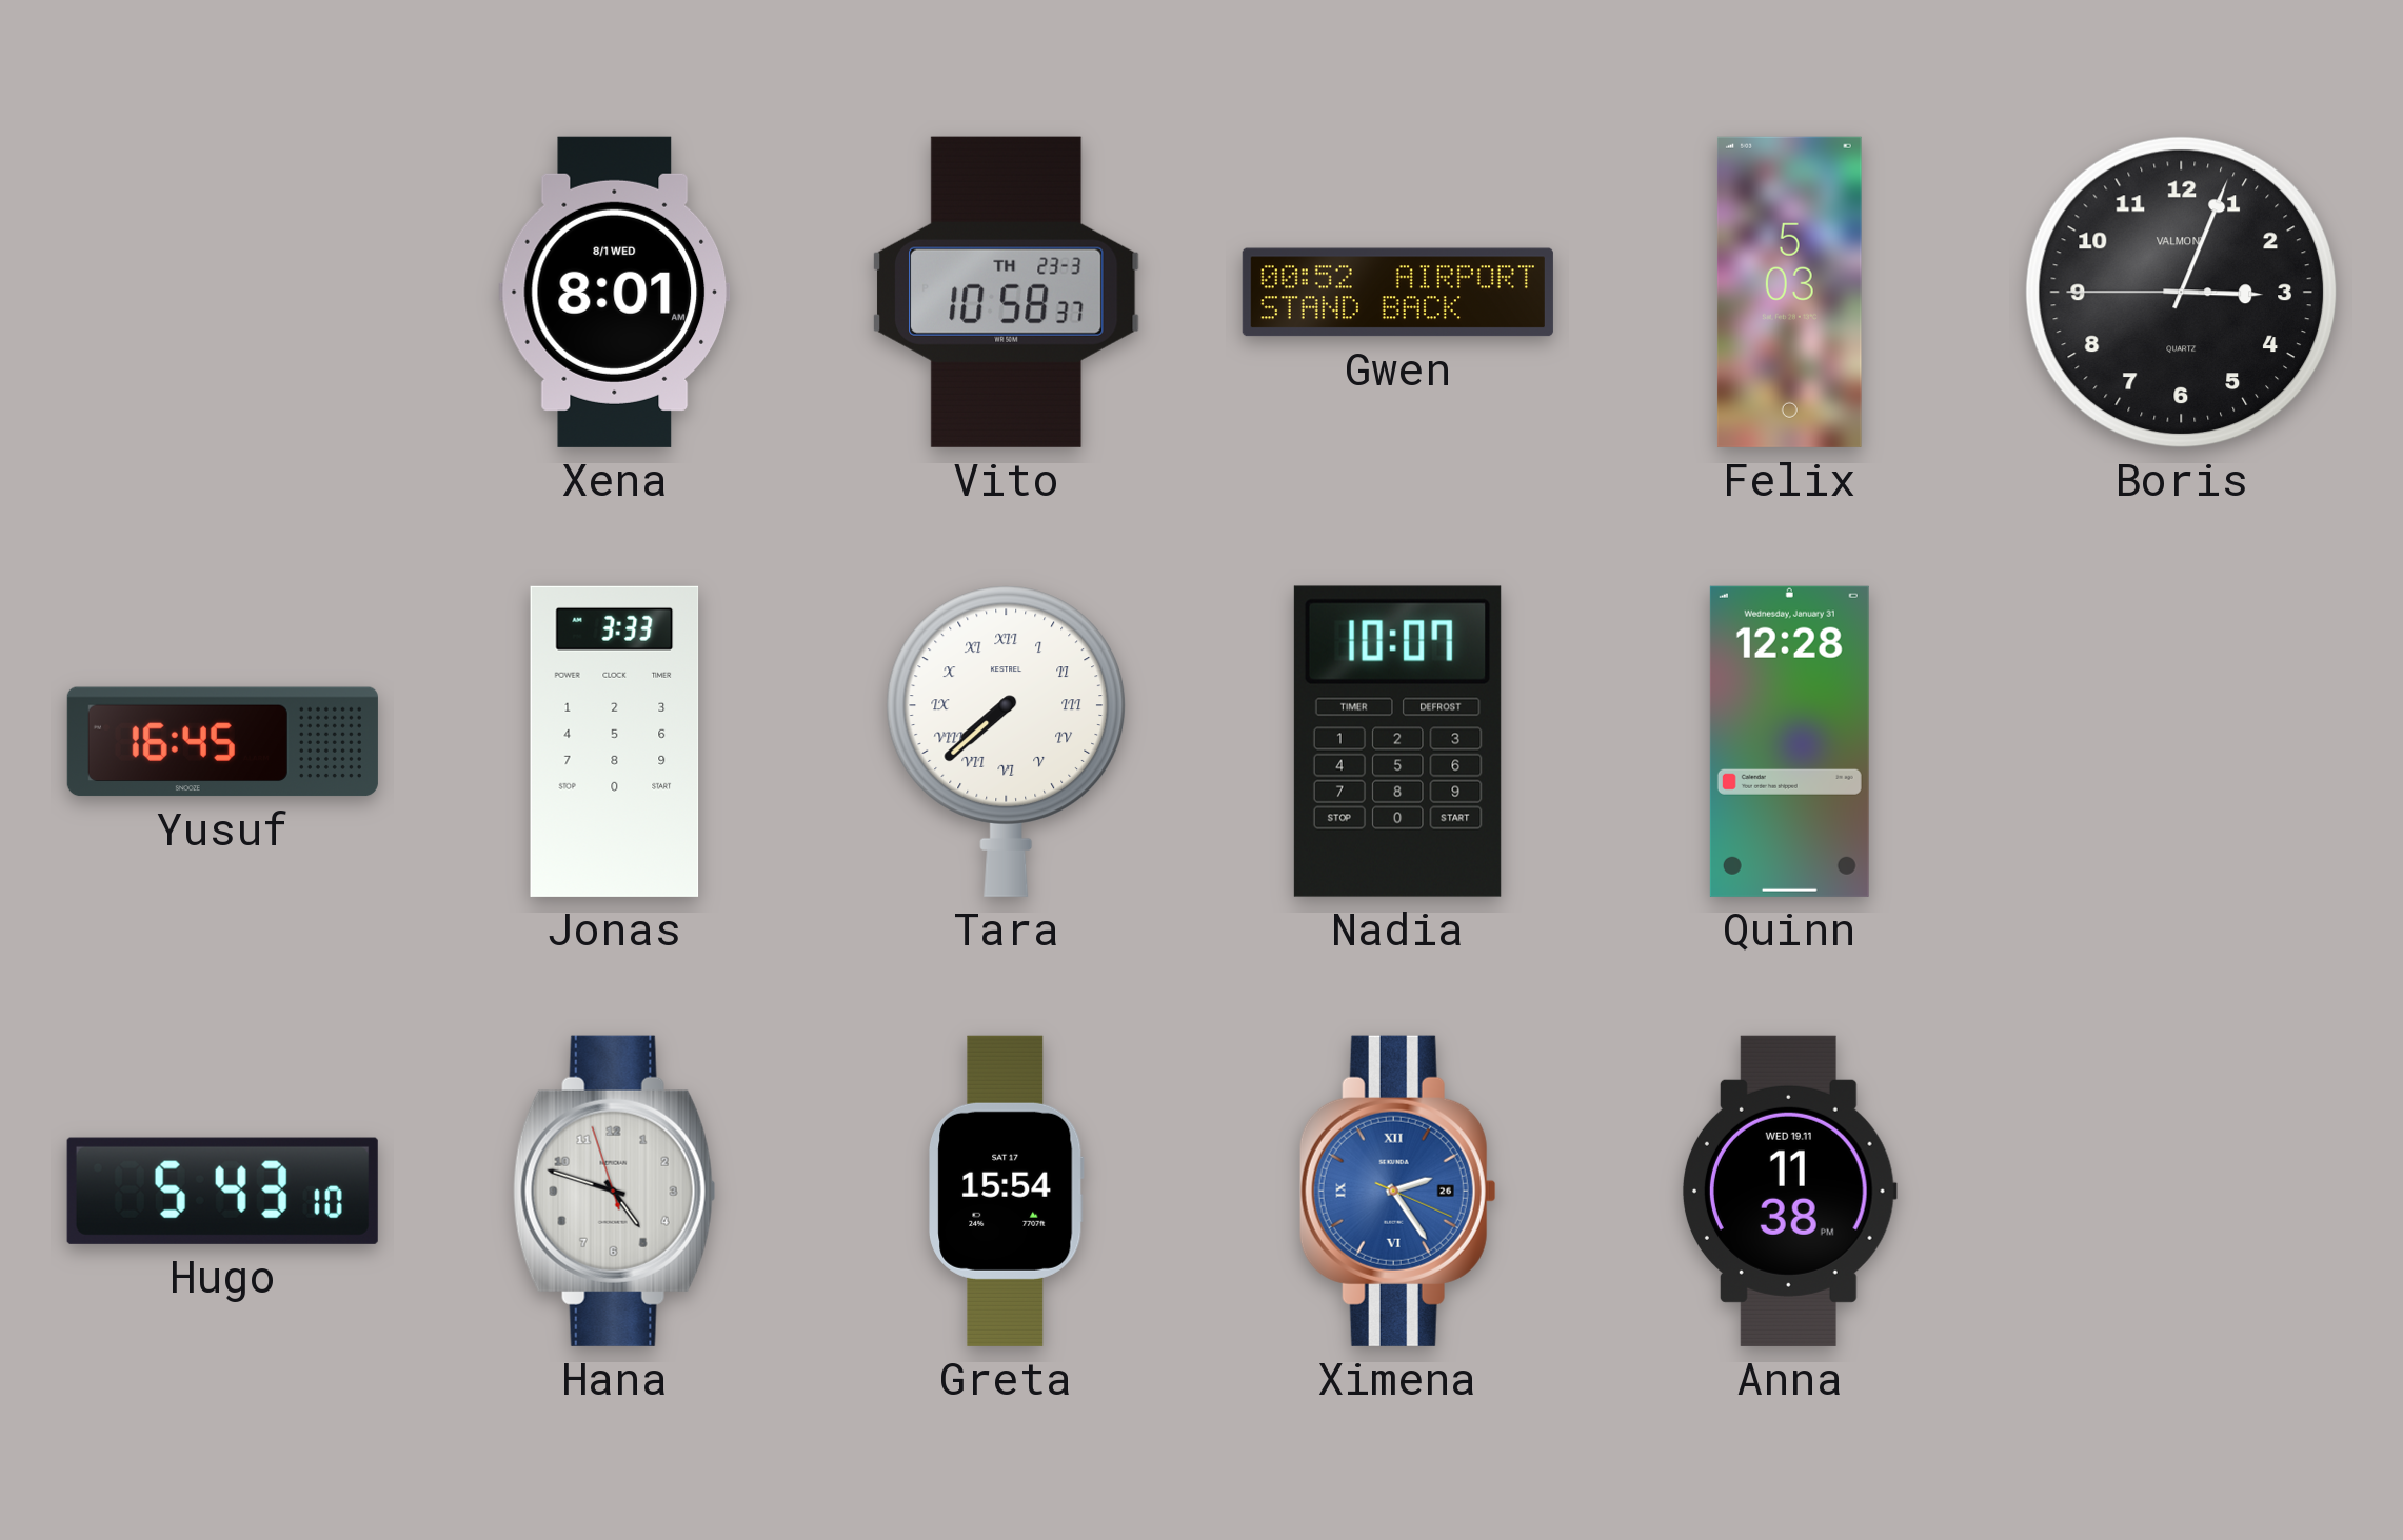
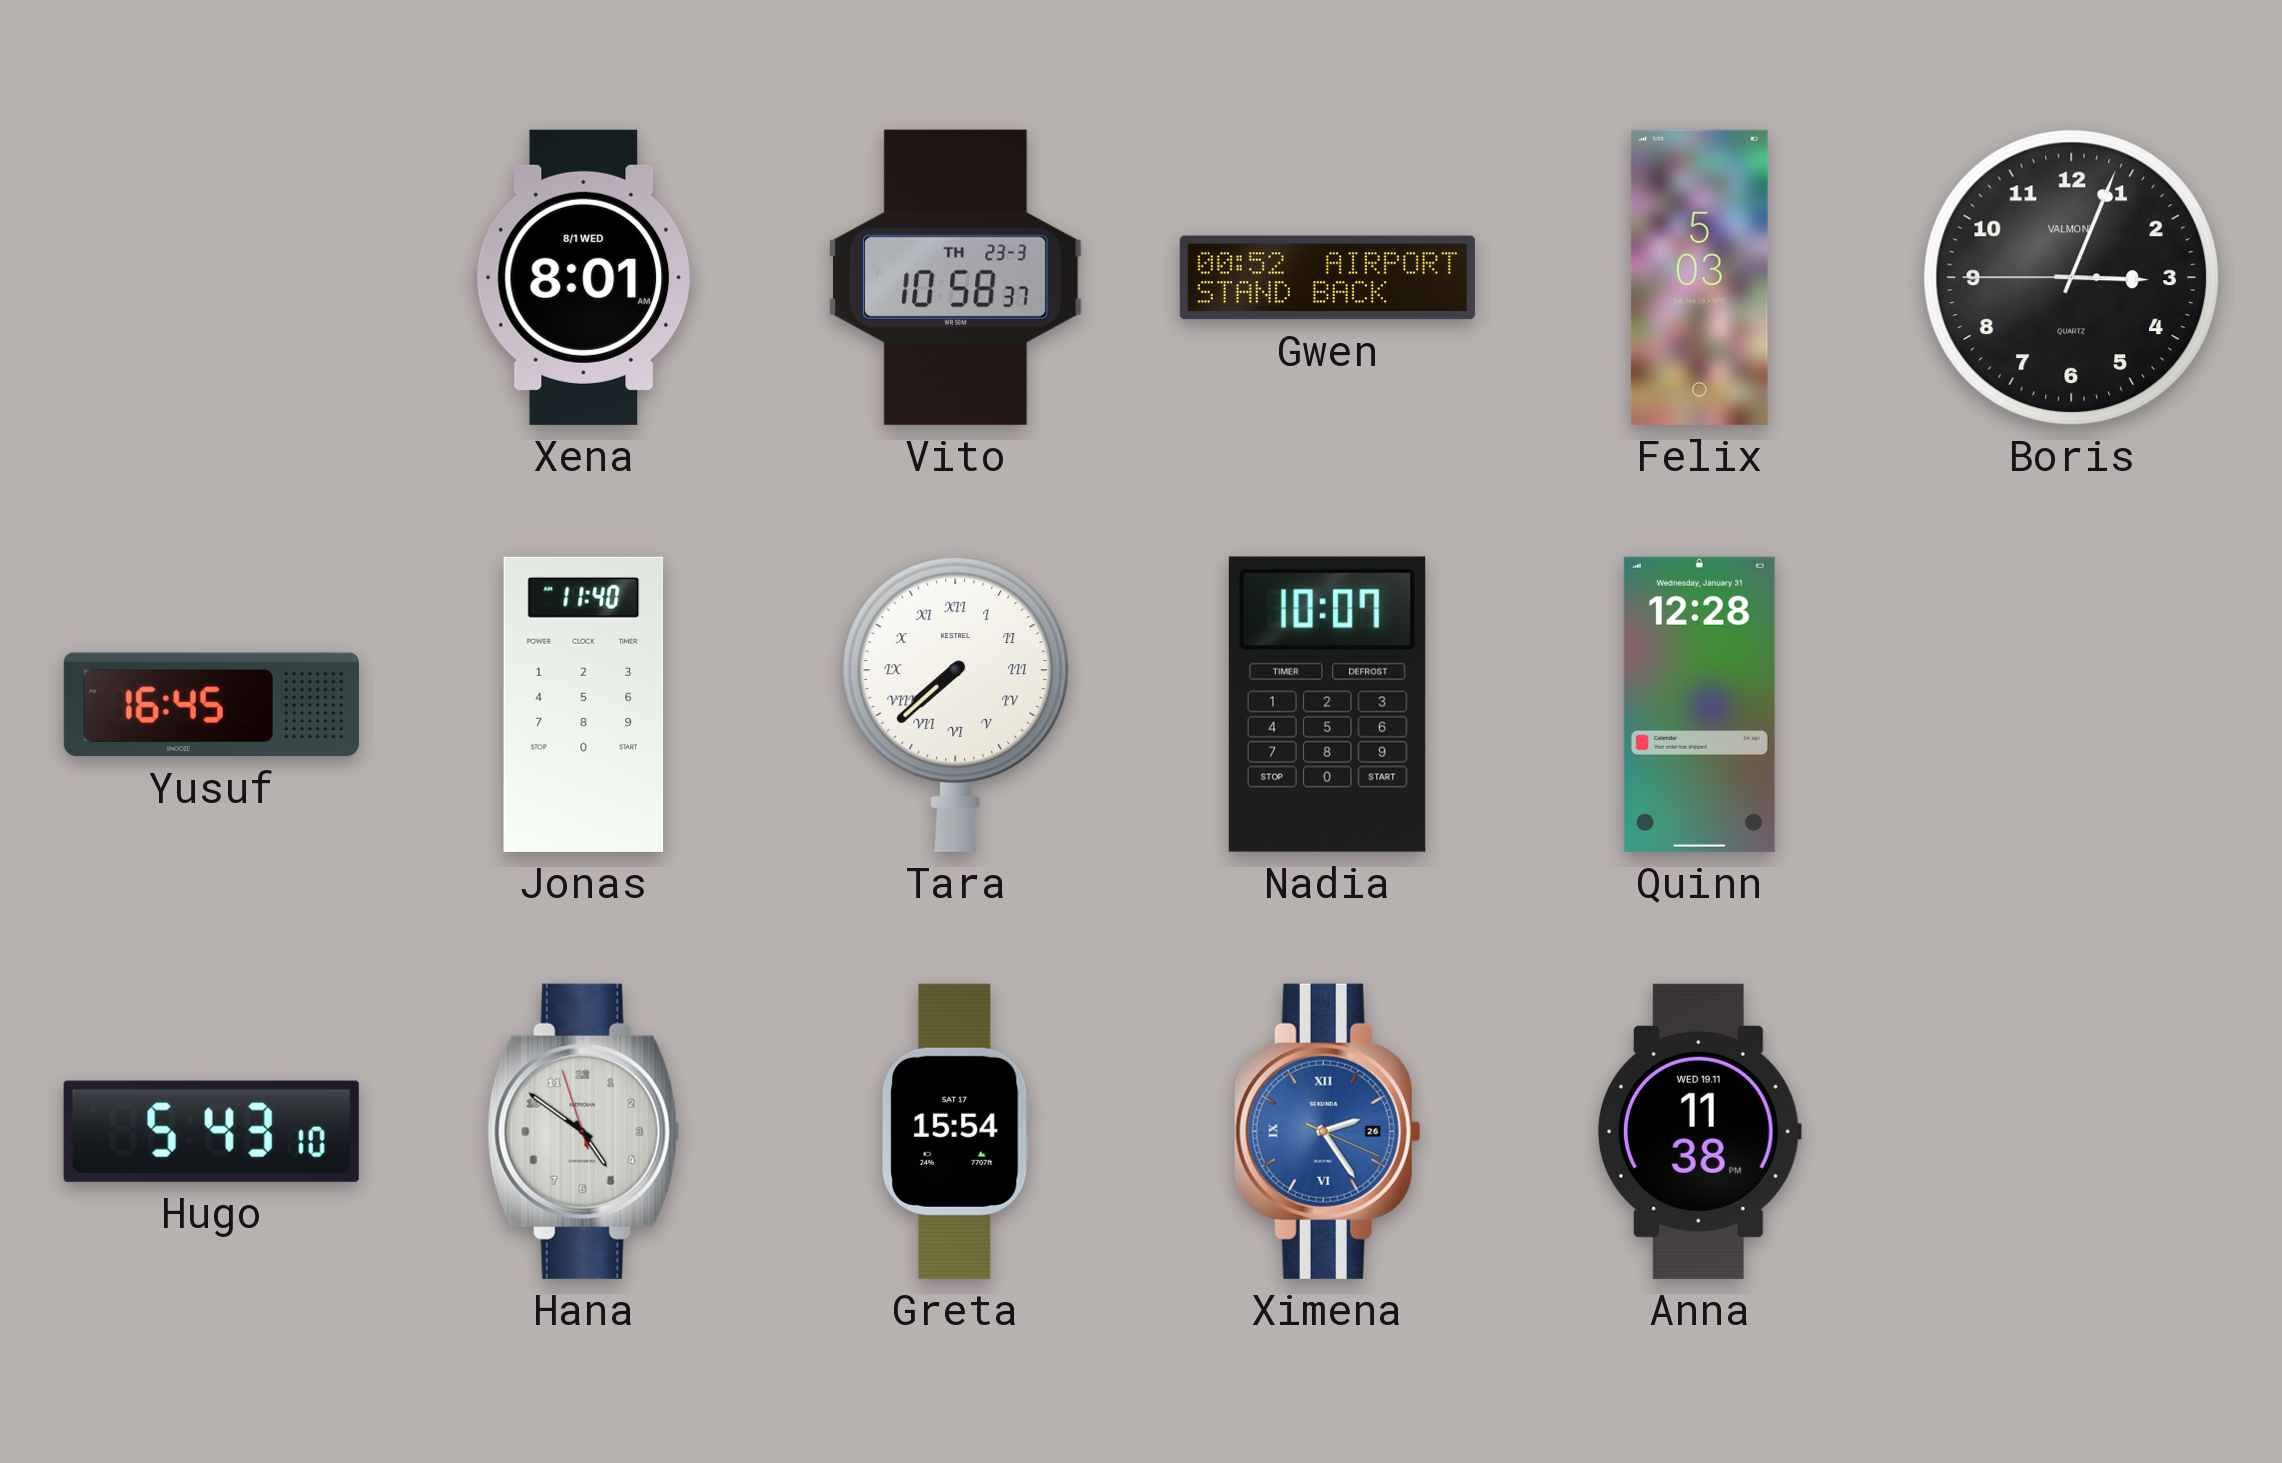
Jonas: 3:33 -> 11:40 (584, 704)
Hana: 4:47 -> 4:50 (584, 1131)
